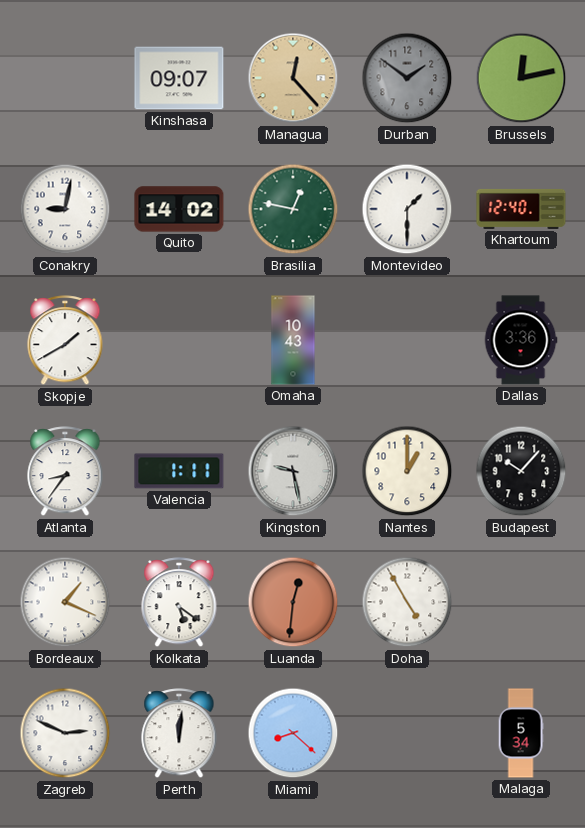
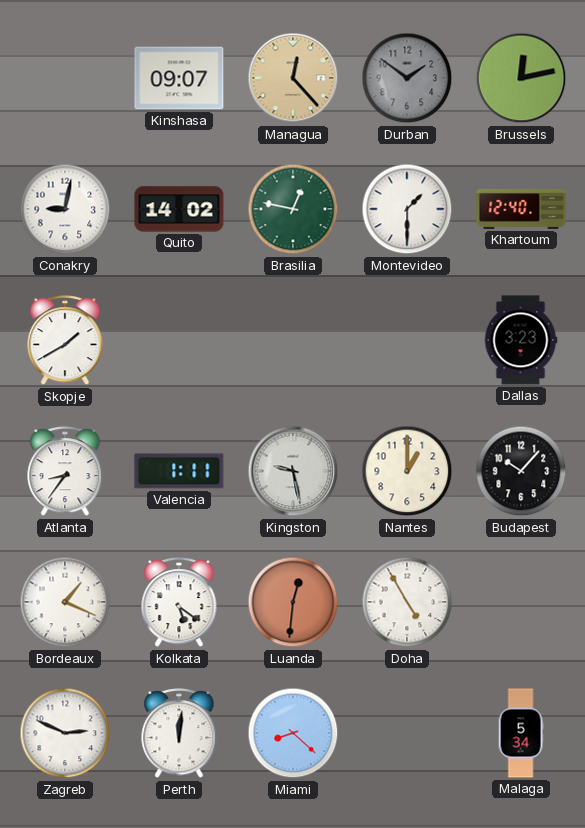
Omaha: 10:43 -> none (293, 340)
Dallas: 3:36 -> 3:23 (521, 340)
